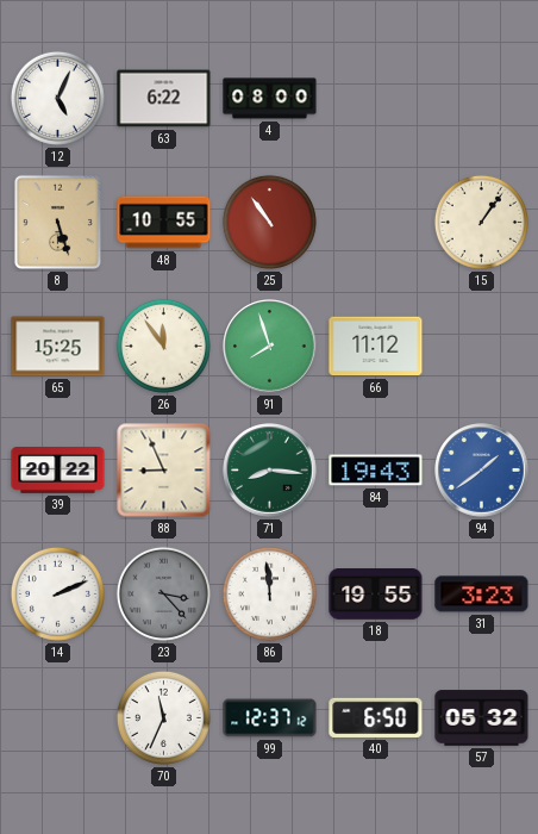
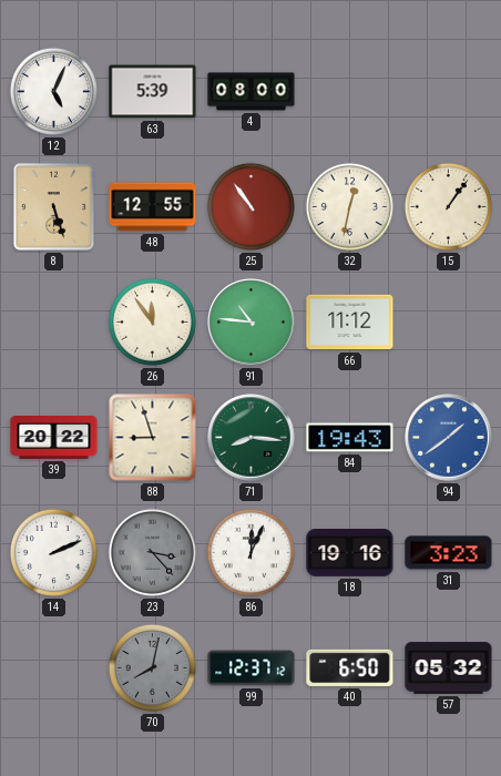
63: 6:22 -> 5:39 (153, 92)
48: 10:55 -> 12:55 (153, 207)
32: none -> 12:32 (349, 206)
65: 15:25 -> none (58, 347)
91: 7:57 -> 10:46 (252, 323)
88: 8:56 -> 8:57 (153, 438)
86: 11:59 -> 12:04 (250, 552)
18: 19:55 -> 19:16 (350, 553)
70: 11:34 -> 8:02 (152, 667)
70 dial: white -> grey (152, 667)
